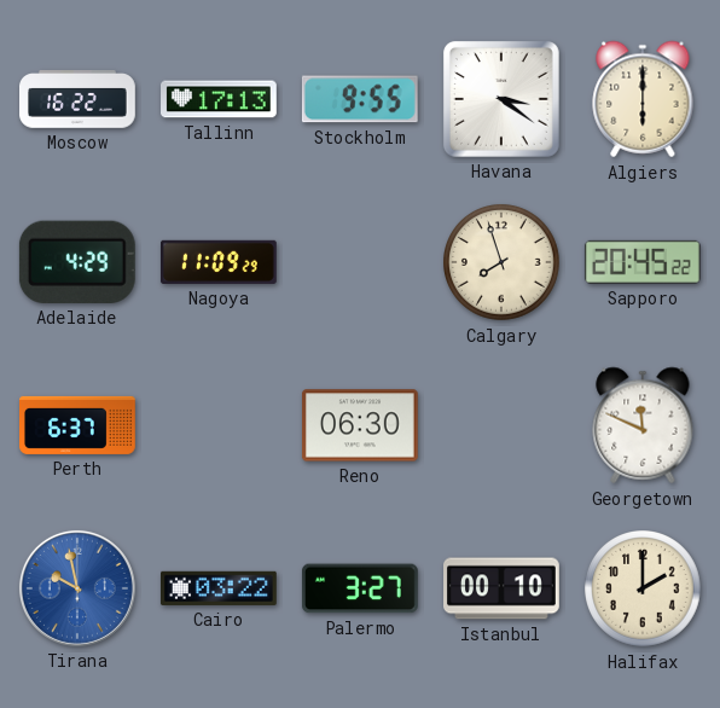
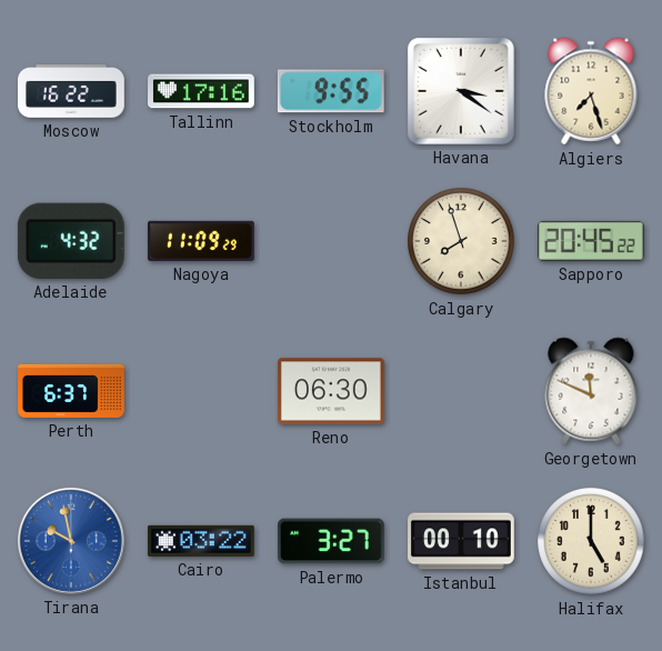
Tallinn: 17:13 -> 17:16 (202, 91)
Algiers: 6:00 -> 7:27 (591, 91)
Adelaide: 4:29 -> 4:32 (71, 241)
Halifax: 2:00 -> 5:00 (592, 542)
